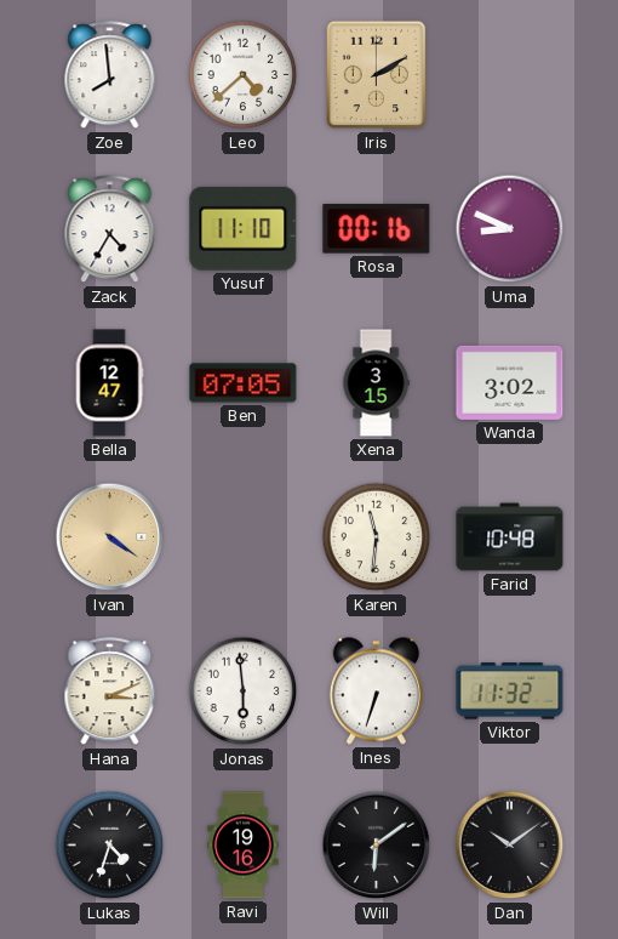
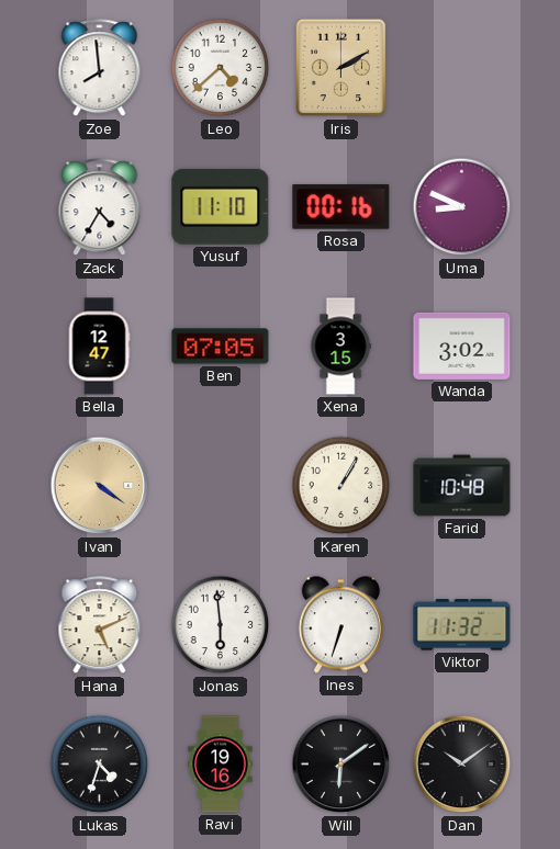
Karen: 11:31 -> 1:05 (341, 486)
Hana: 3:11 -> 5:11 (100, 625)
